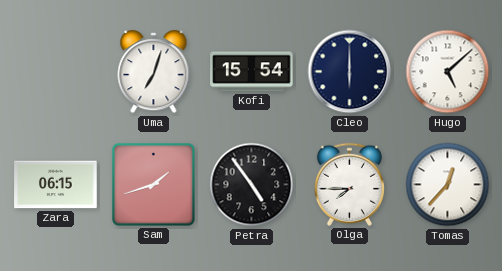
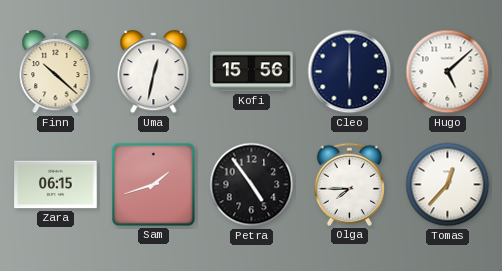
Finn: none -> 10:22 (56, 72)
Uma: 7:03 -> 12:32 (154, 72)
Kofi: 15:54 -> 15:56 (252, 72)
